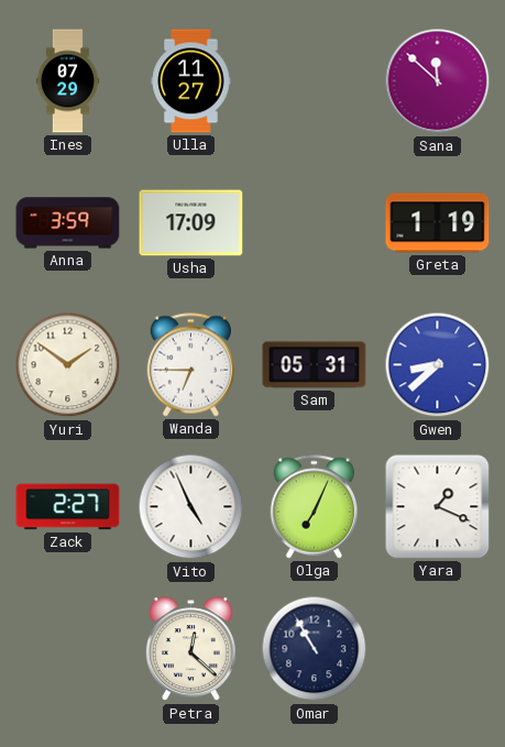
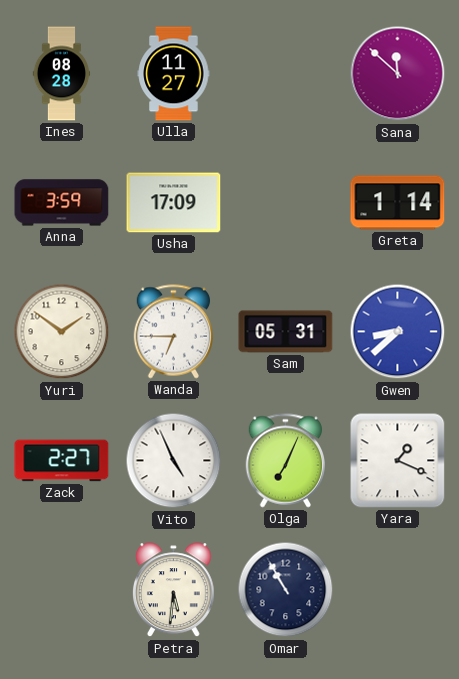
Ines: 07:29 -> 08:28 (62, 74)
Greta: 1:19 -> 1:14 (398, 203)
Petra: 12:22 -> 5:31 (173, 590)
